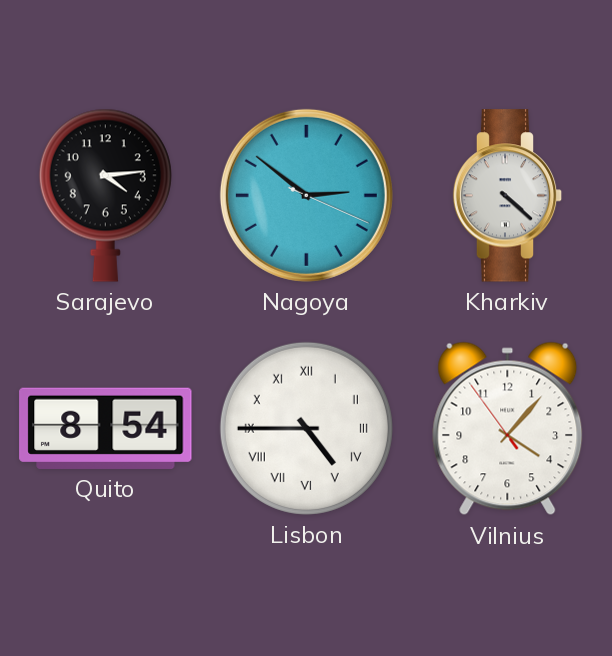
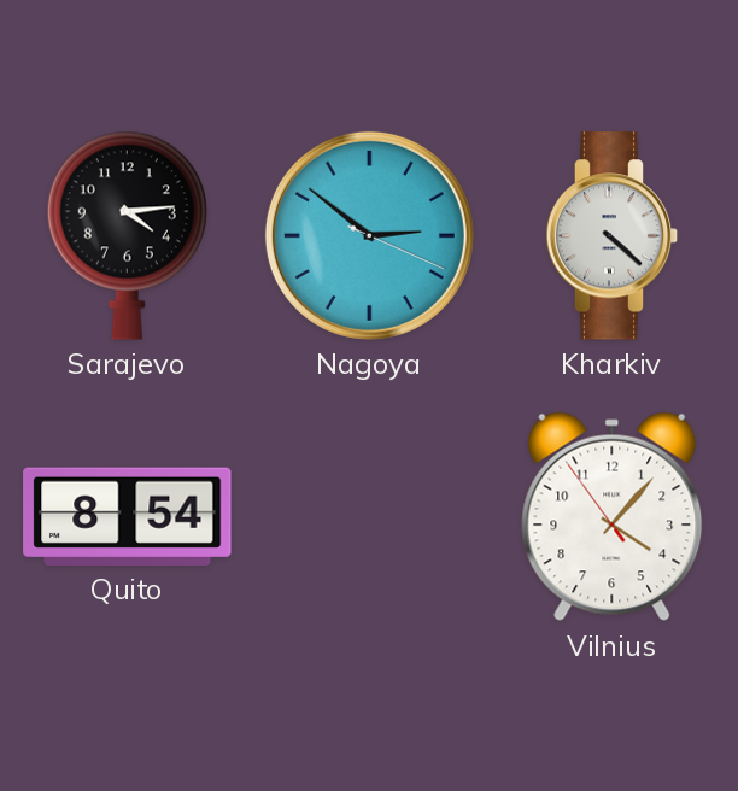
Lisbon: 4:45 -> none (306, 428)
